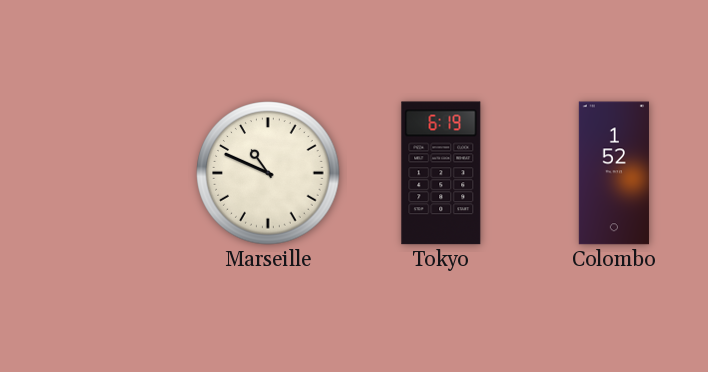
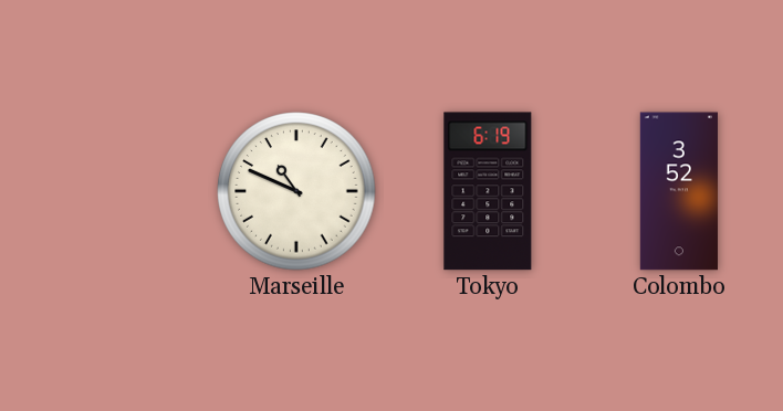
Colombo: 1:52 -> 3:52 (679, 191)
